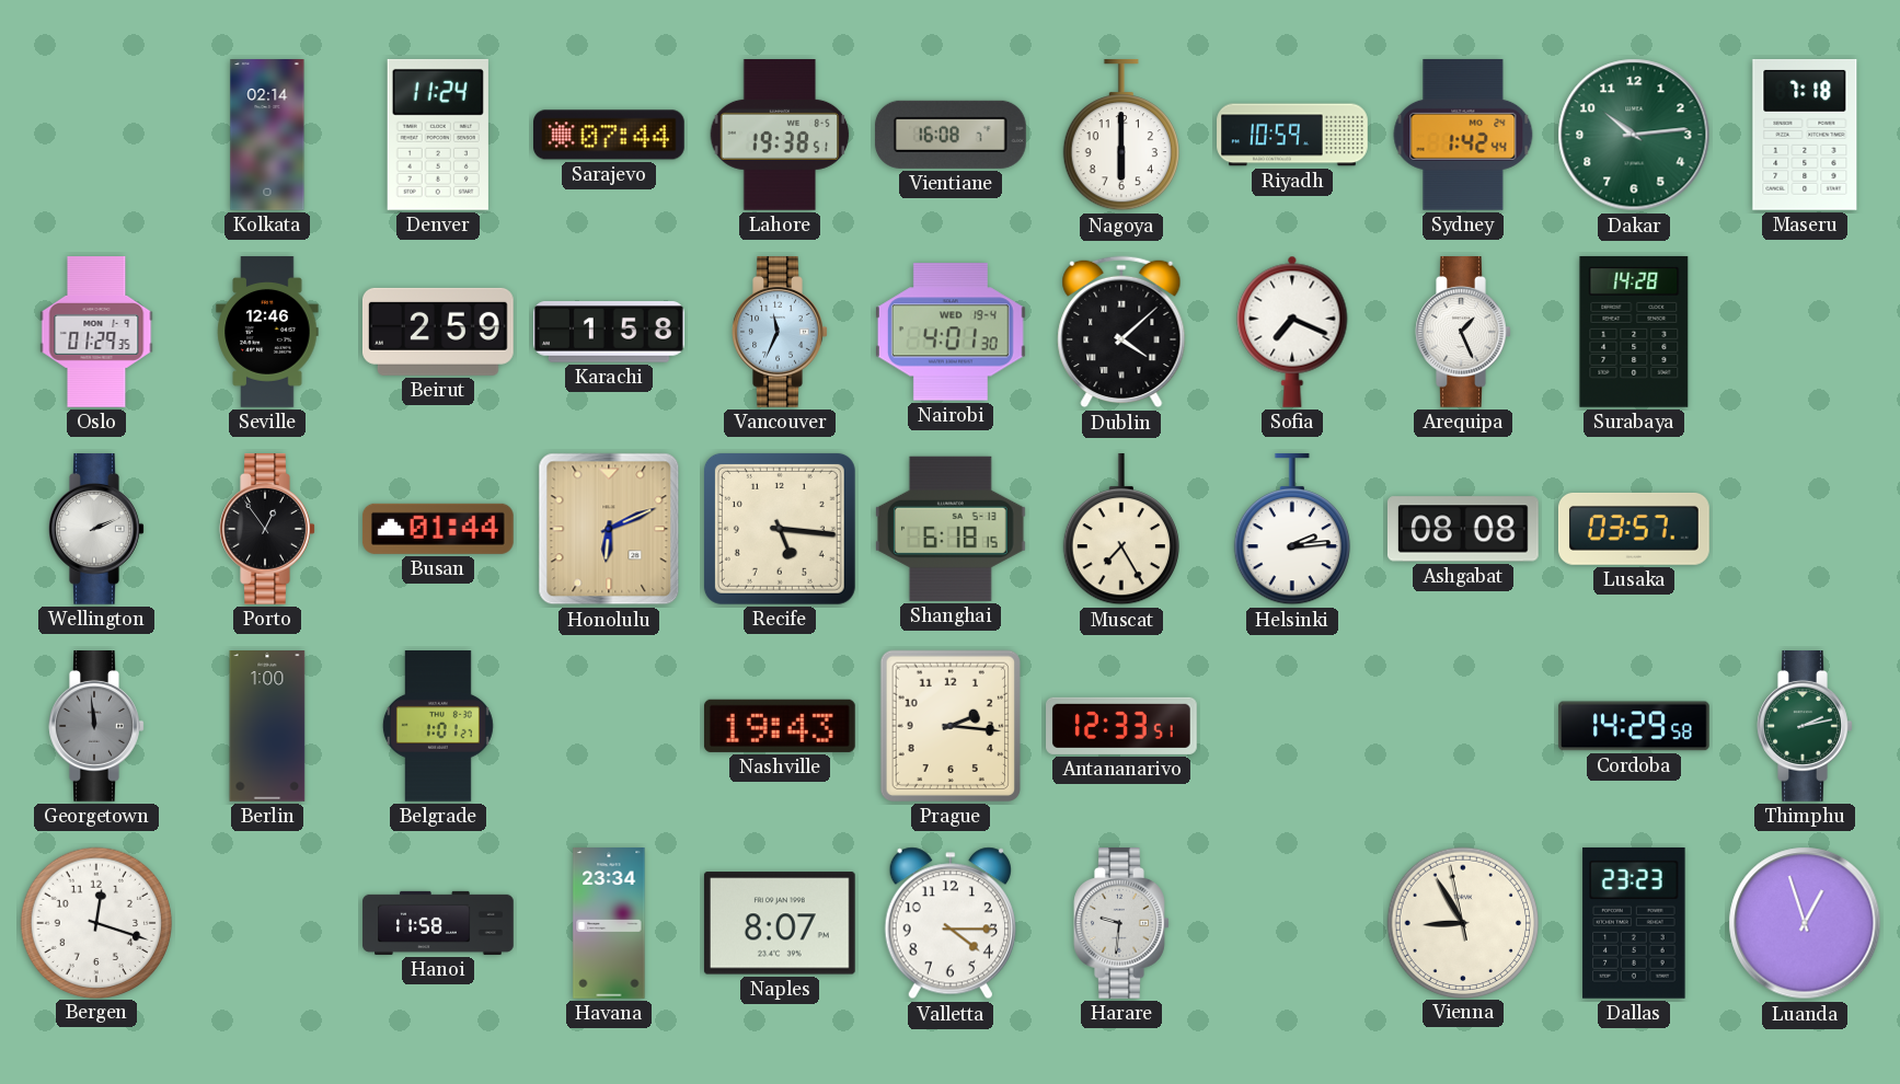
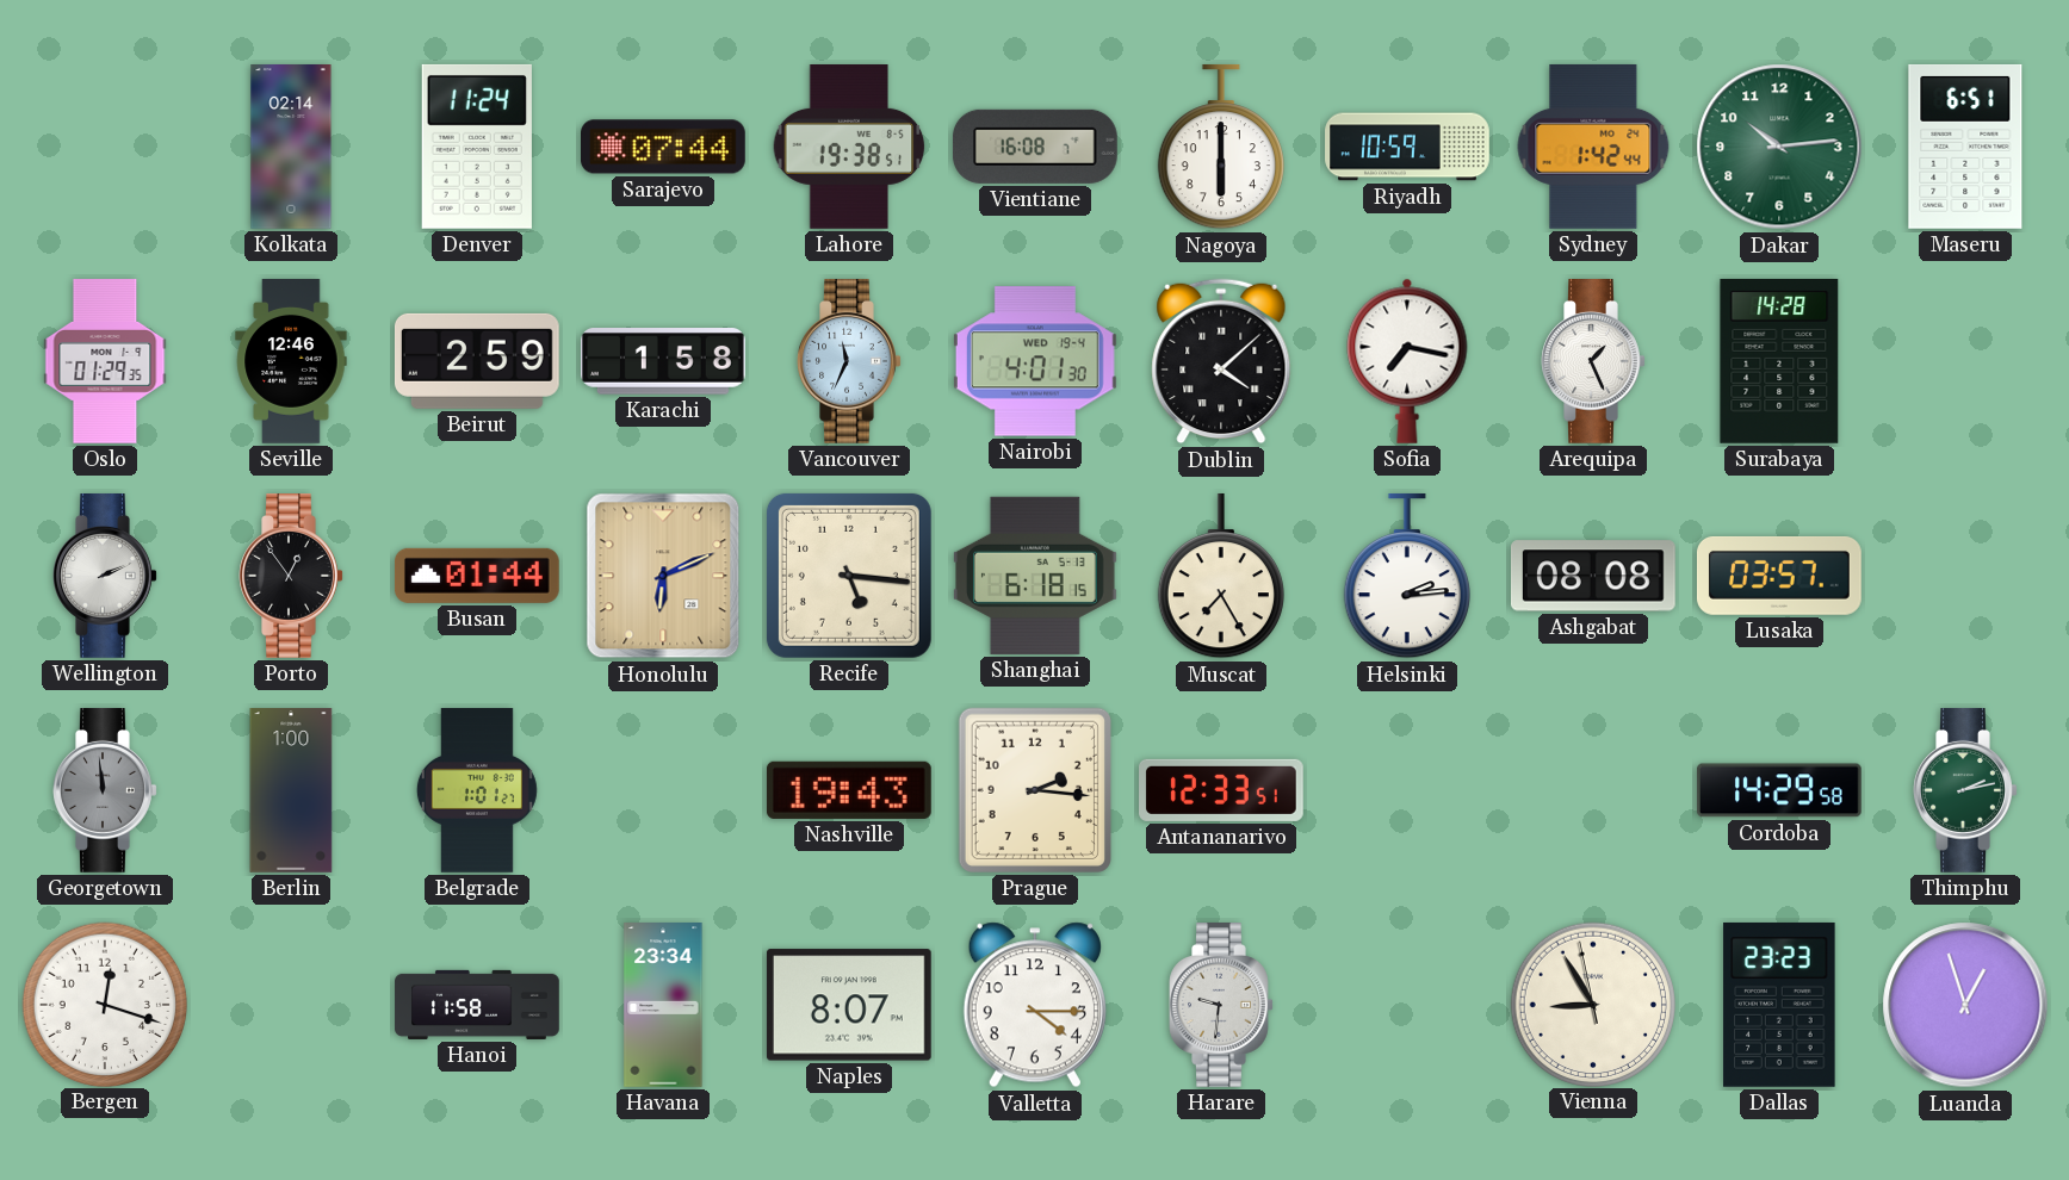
Maseru: 7:18 -> 6:51 (1965, 147)
Sofia: 7:19 -> 7:17 (1407, 361)
